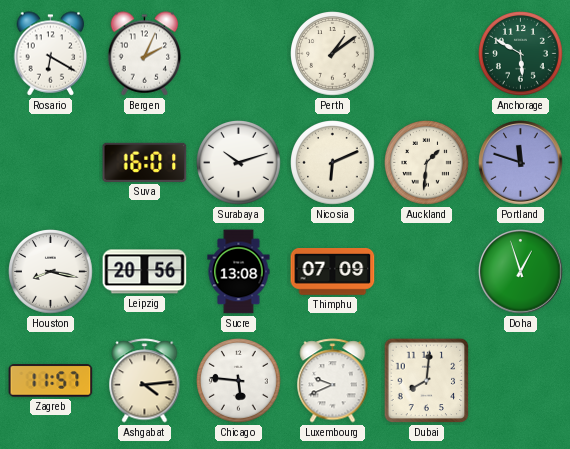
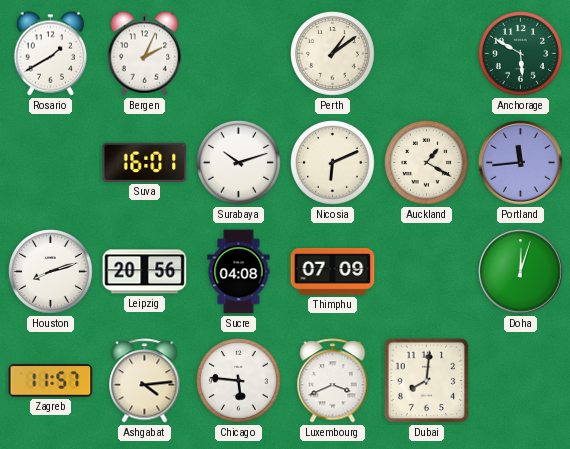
Rosario: 6:20 -> 1:40 (51, 54)
Auckland: 1:31 -> 1:20 (427, 163)
Portland: 11:48 -> 11:44 (521, 163)
Houston: 8:17 -> 8:12 (51, 272)
Sucre: 13:08 -> 04:08 (239, 272)
Doha: 12:57 -> 12:03 (521, 272)
Luxembourg: 9:41 -> 3:41 (333, 381)
